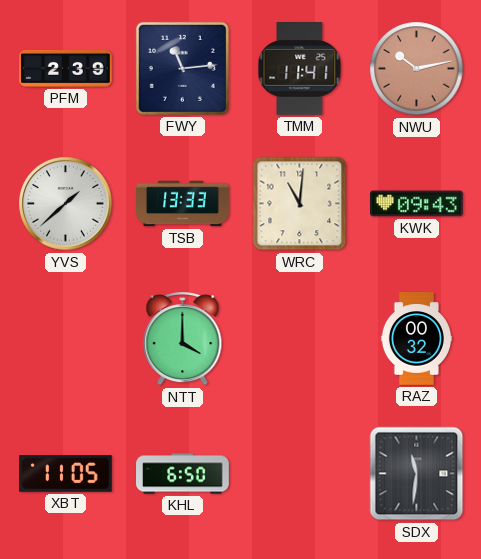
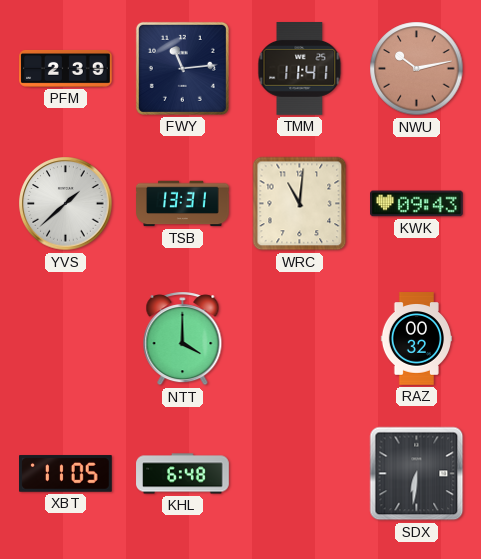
TSB: 13:33 -> 13:31 (183, 204)
KHL: 6:50 -> 6:48 (183, 474)
SDX: 11:31 -> 6:31 (417, 474)
